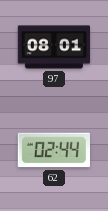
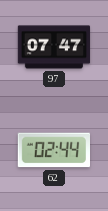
97: 08:01 -> 07:47 (54, 47)
